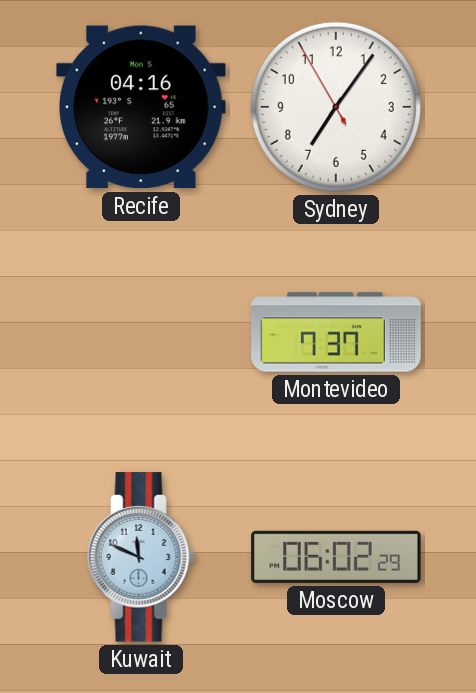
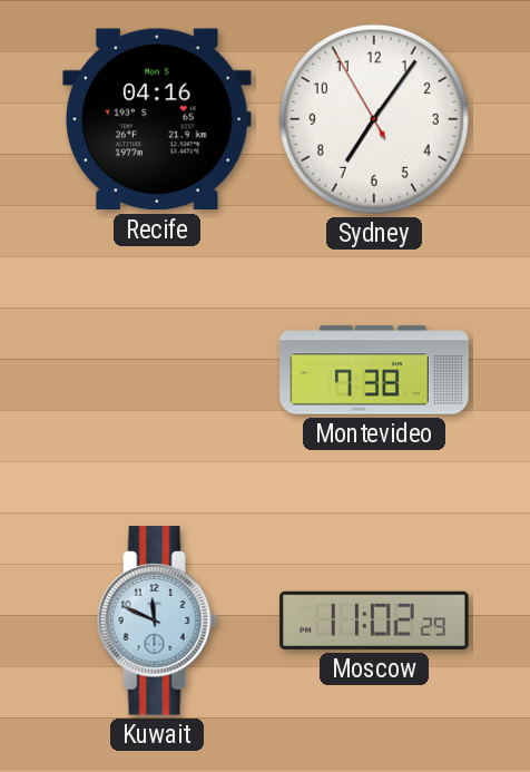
Montevideo: 7:37 -> 7:38 (374, 370)
Moscow: 06:02 -> 11:02 (374, 620)
